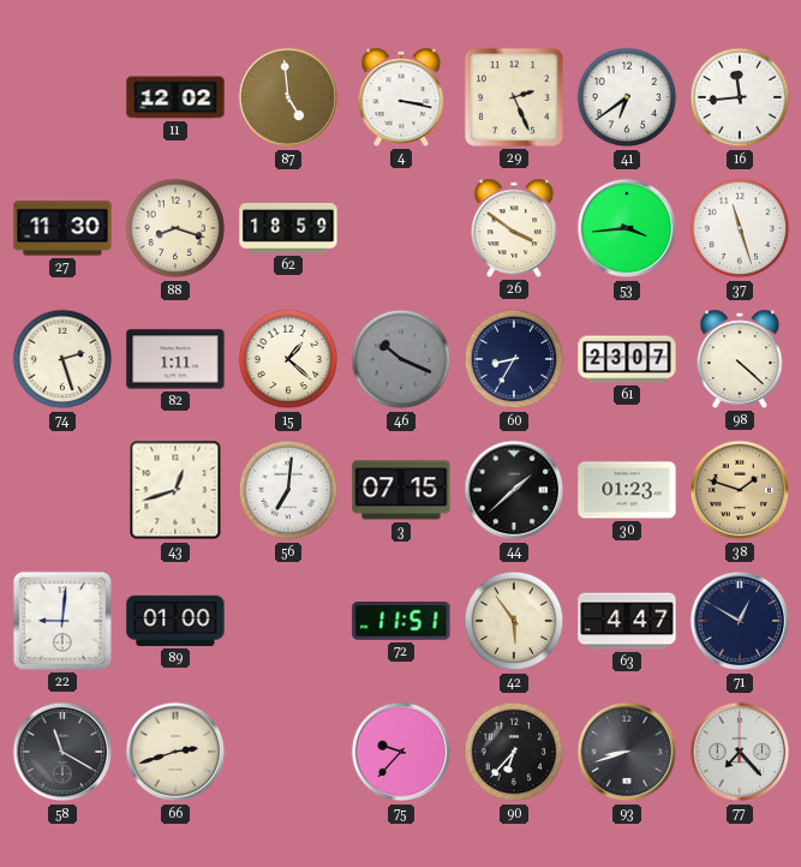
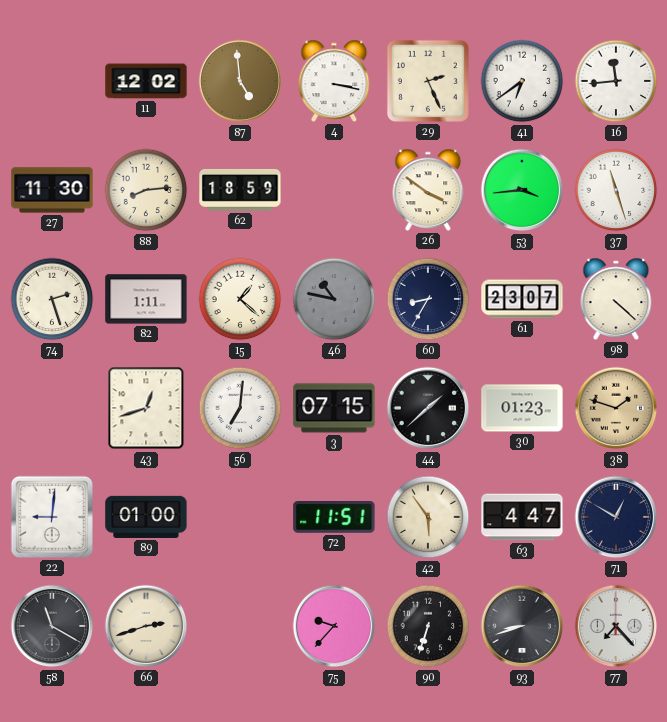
88: 8:18 -> 8:14 (146, 190)
46: 10:19 -> 10:47 (334, 299)
90: 6:37 -> 6:33 (428, 626)
